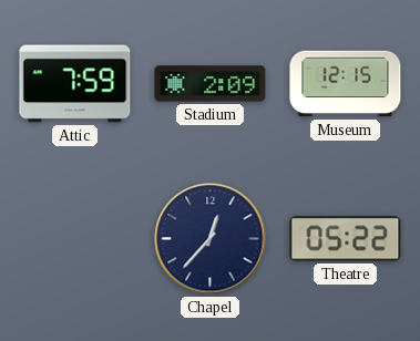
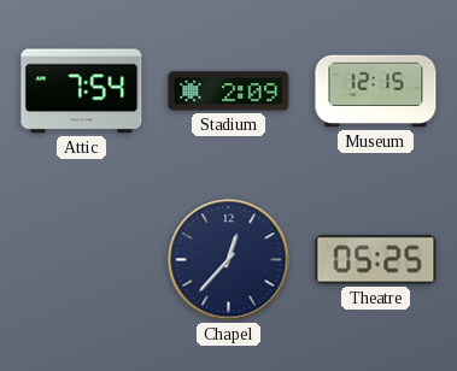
Attic: 7:59 -> 7:54 (82, 92)
Theatre: 05:22 -> 05:25 (376, 260)
